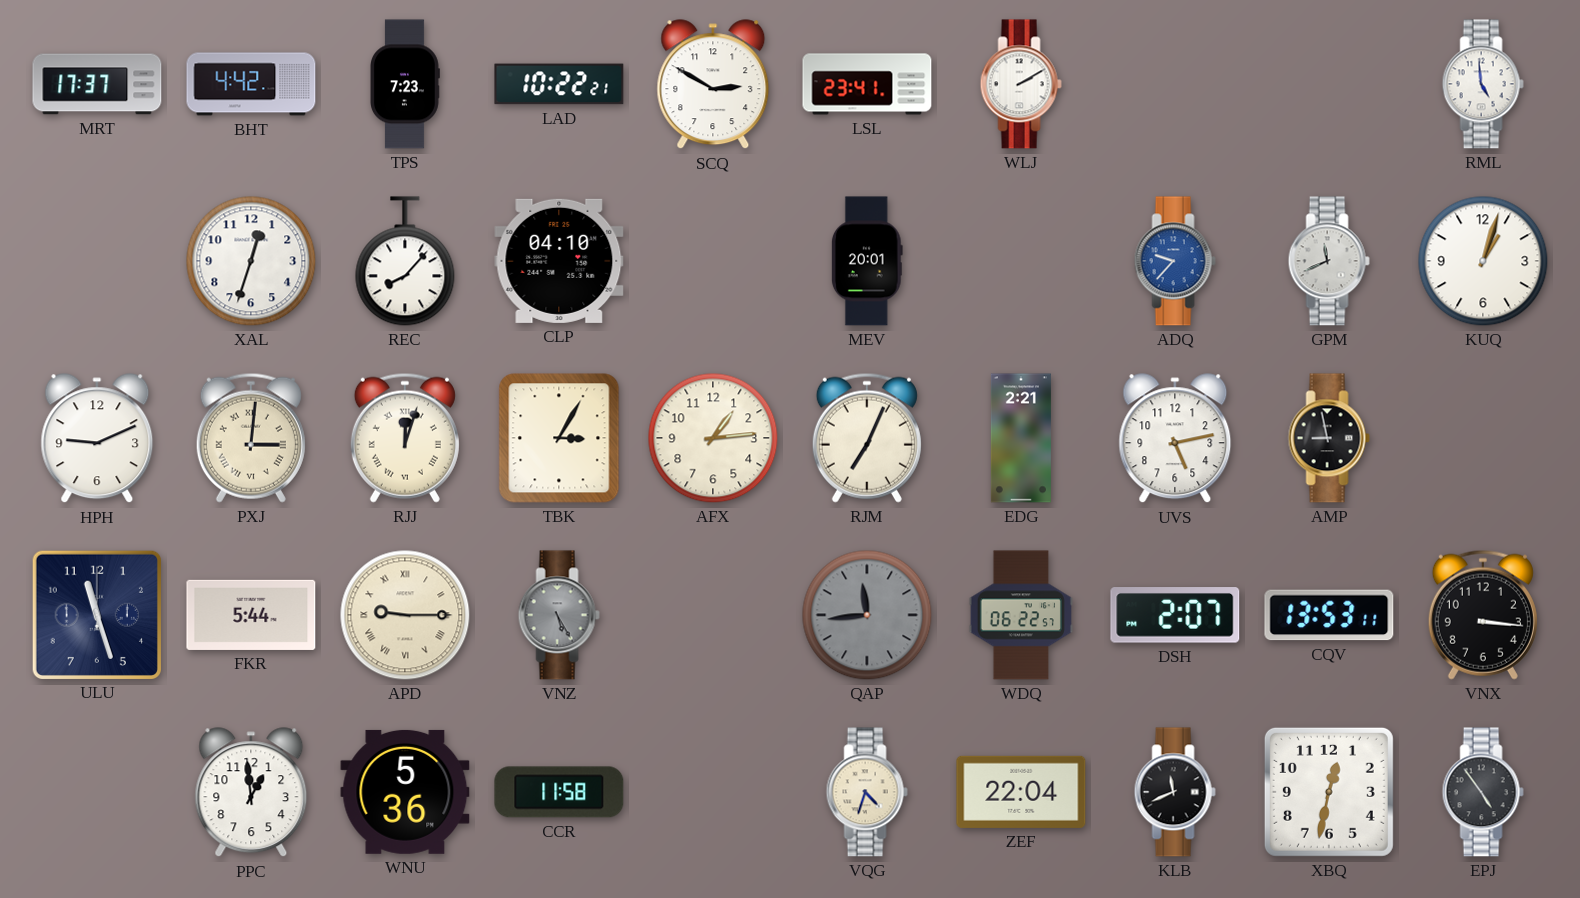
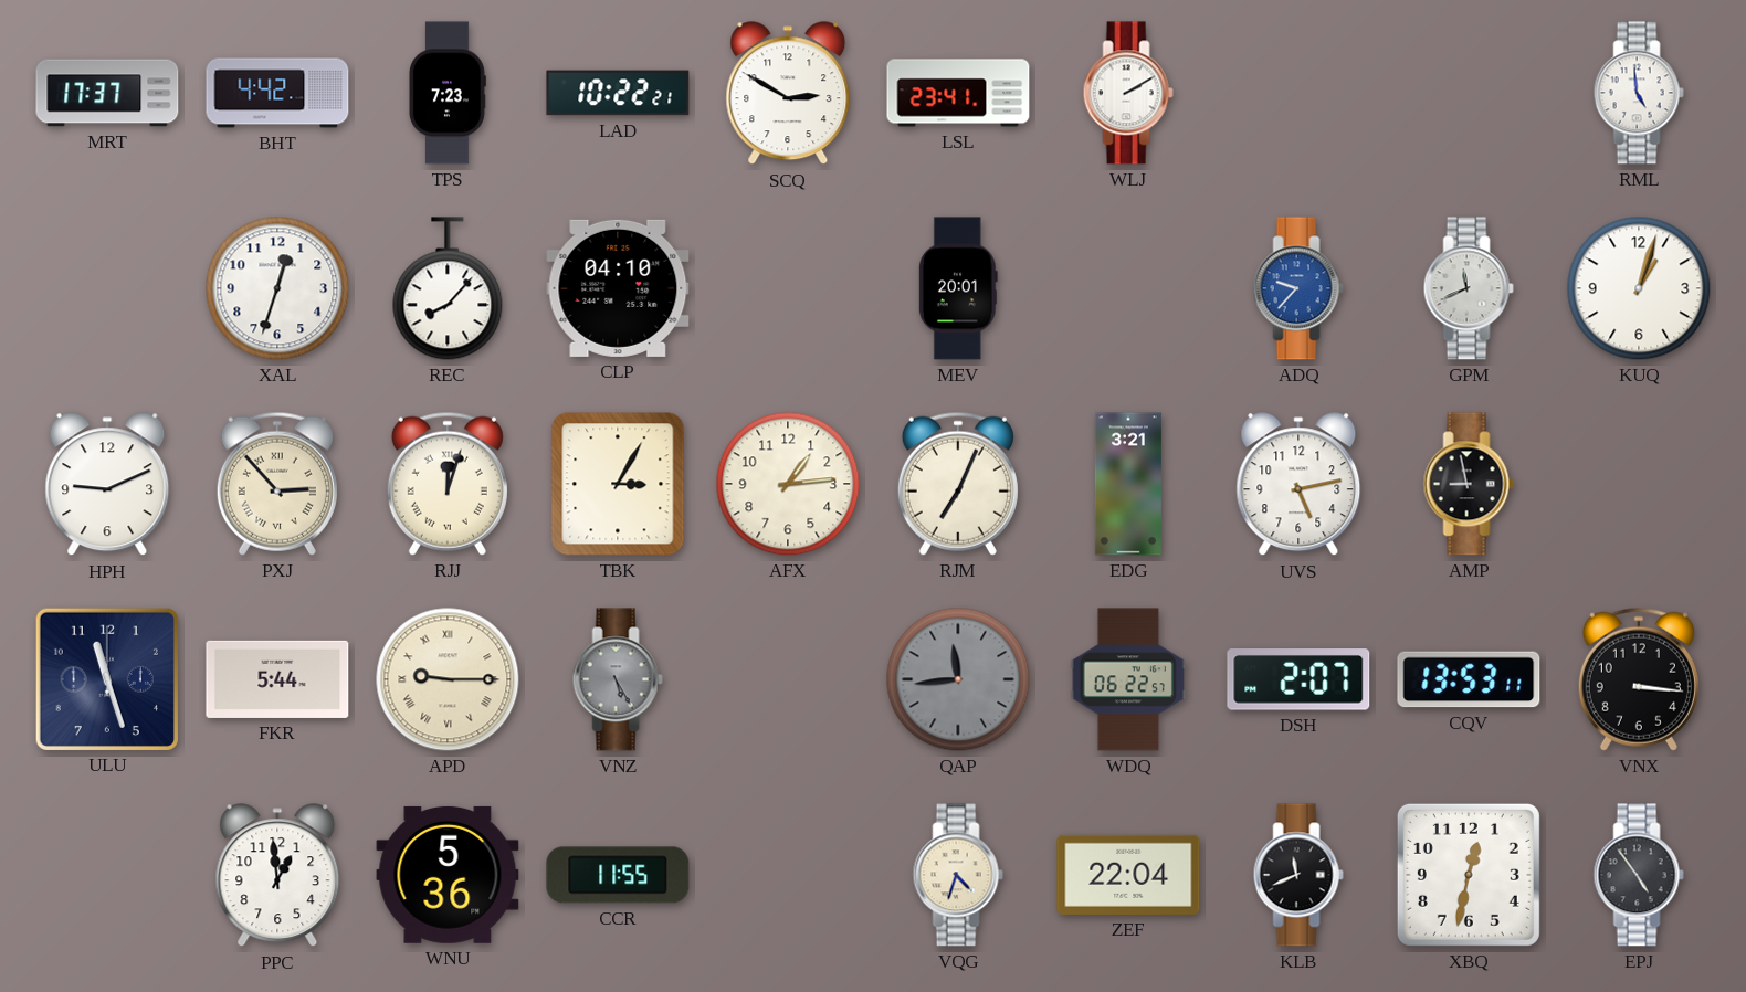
PXJ: 3:01 -> 2:53 (277, 484)
EDG: 2:21 -> 3:21 (1128, 484)
CCR: 11:58 -> 11:55 (618, 875)
